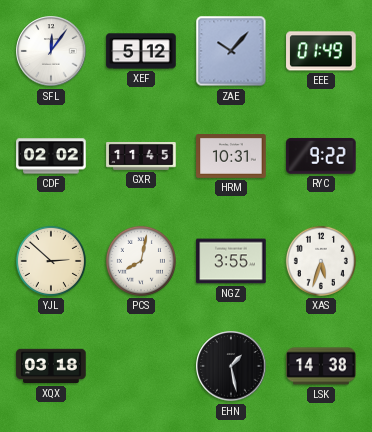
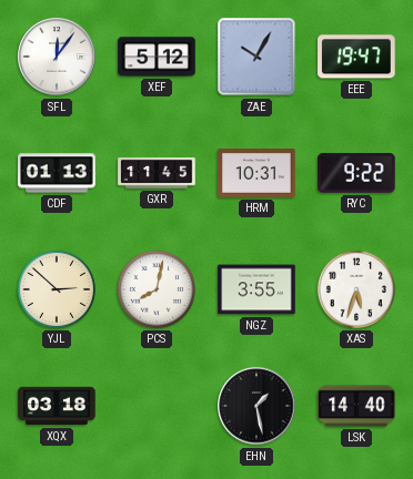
ZAE: 10:07 -> 10:05 (256, 57)
EEE: 01:49 -> 19:47 (356, 57)
CDF: 02:02 -> 01:13 (57, 173)
LSK: 14:38 -> 14:40 (356, 406)
